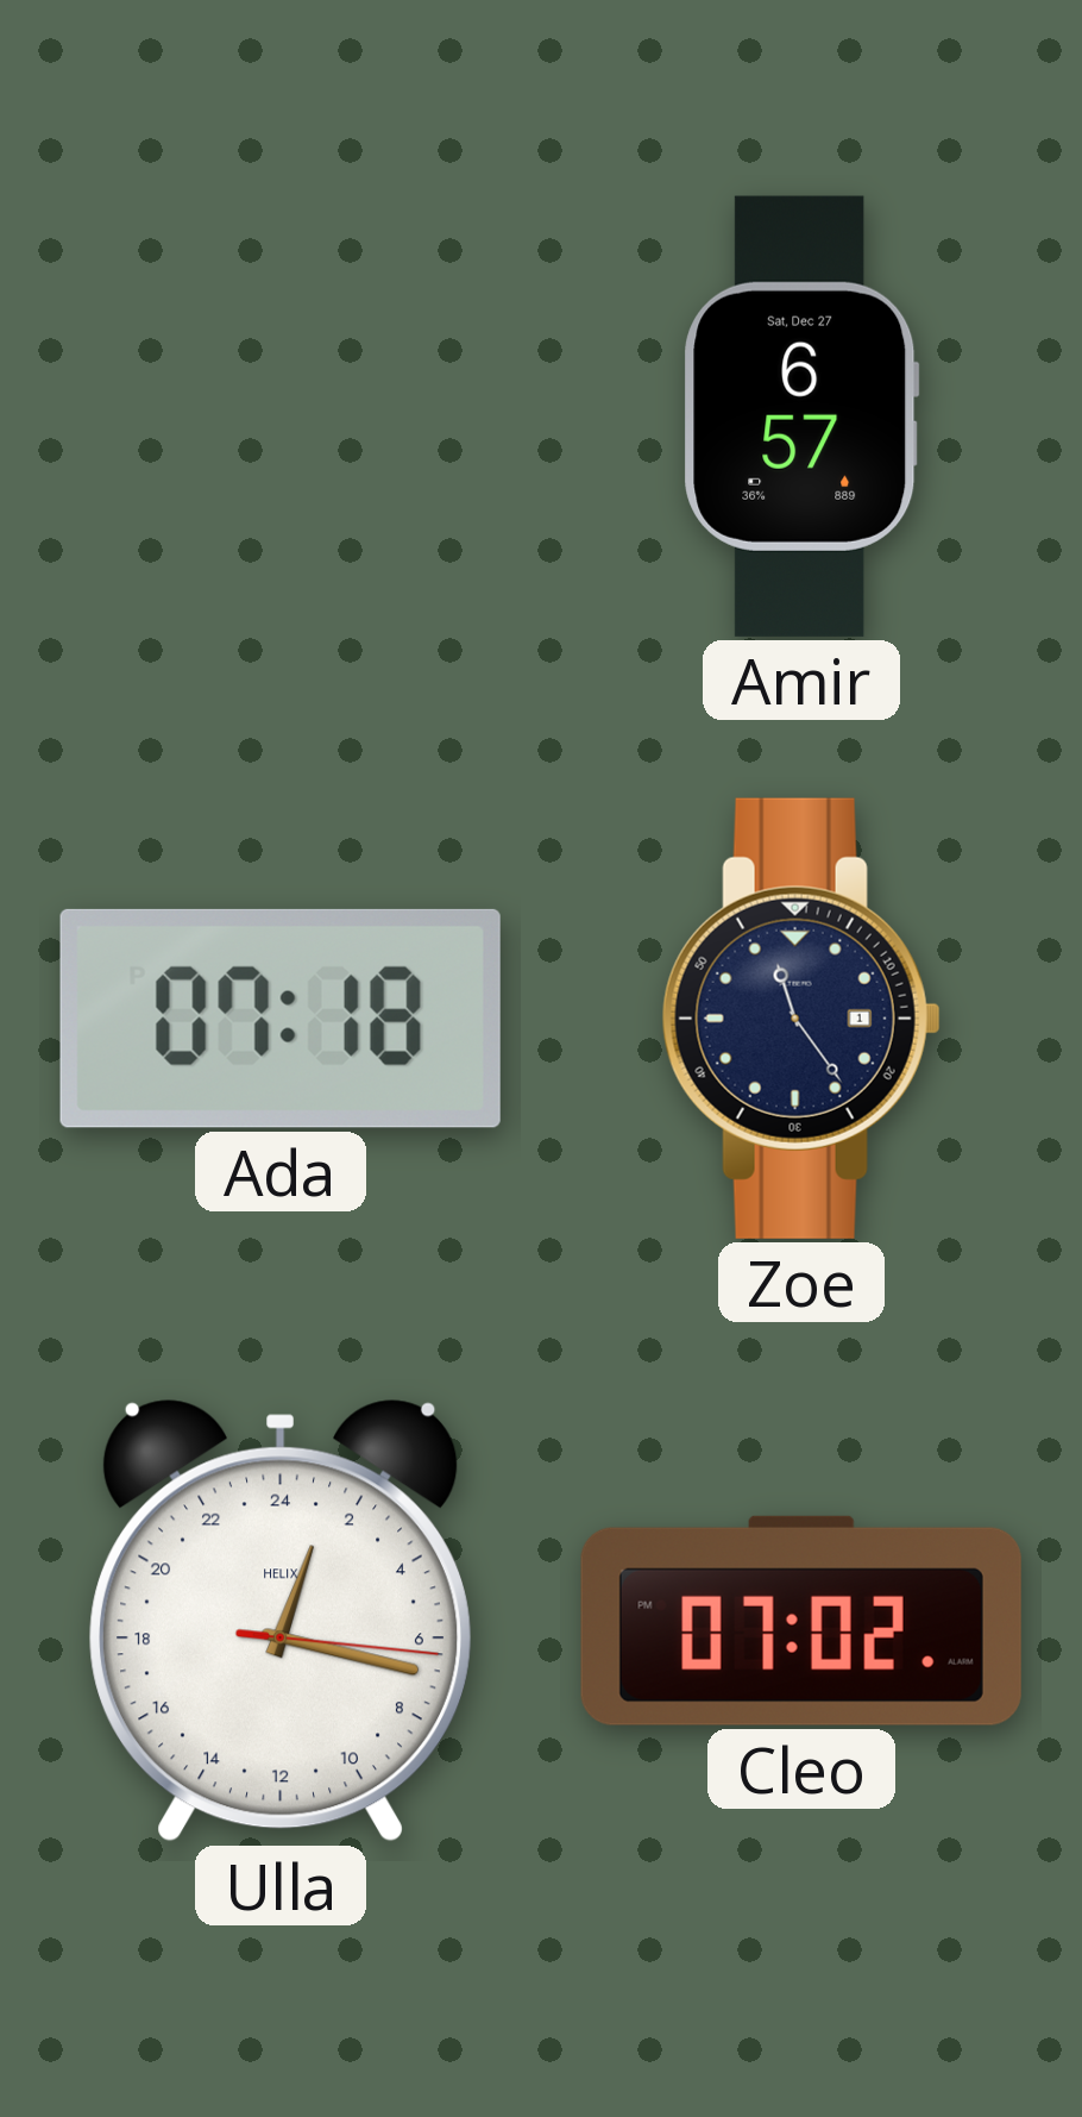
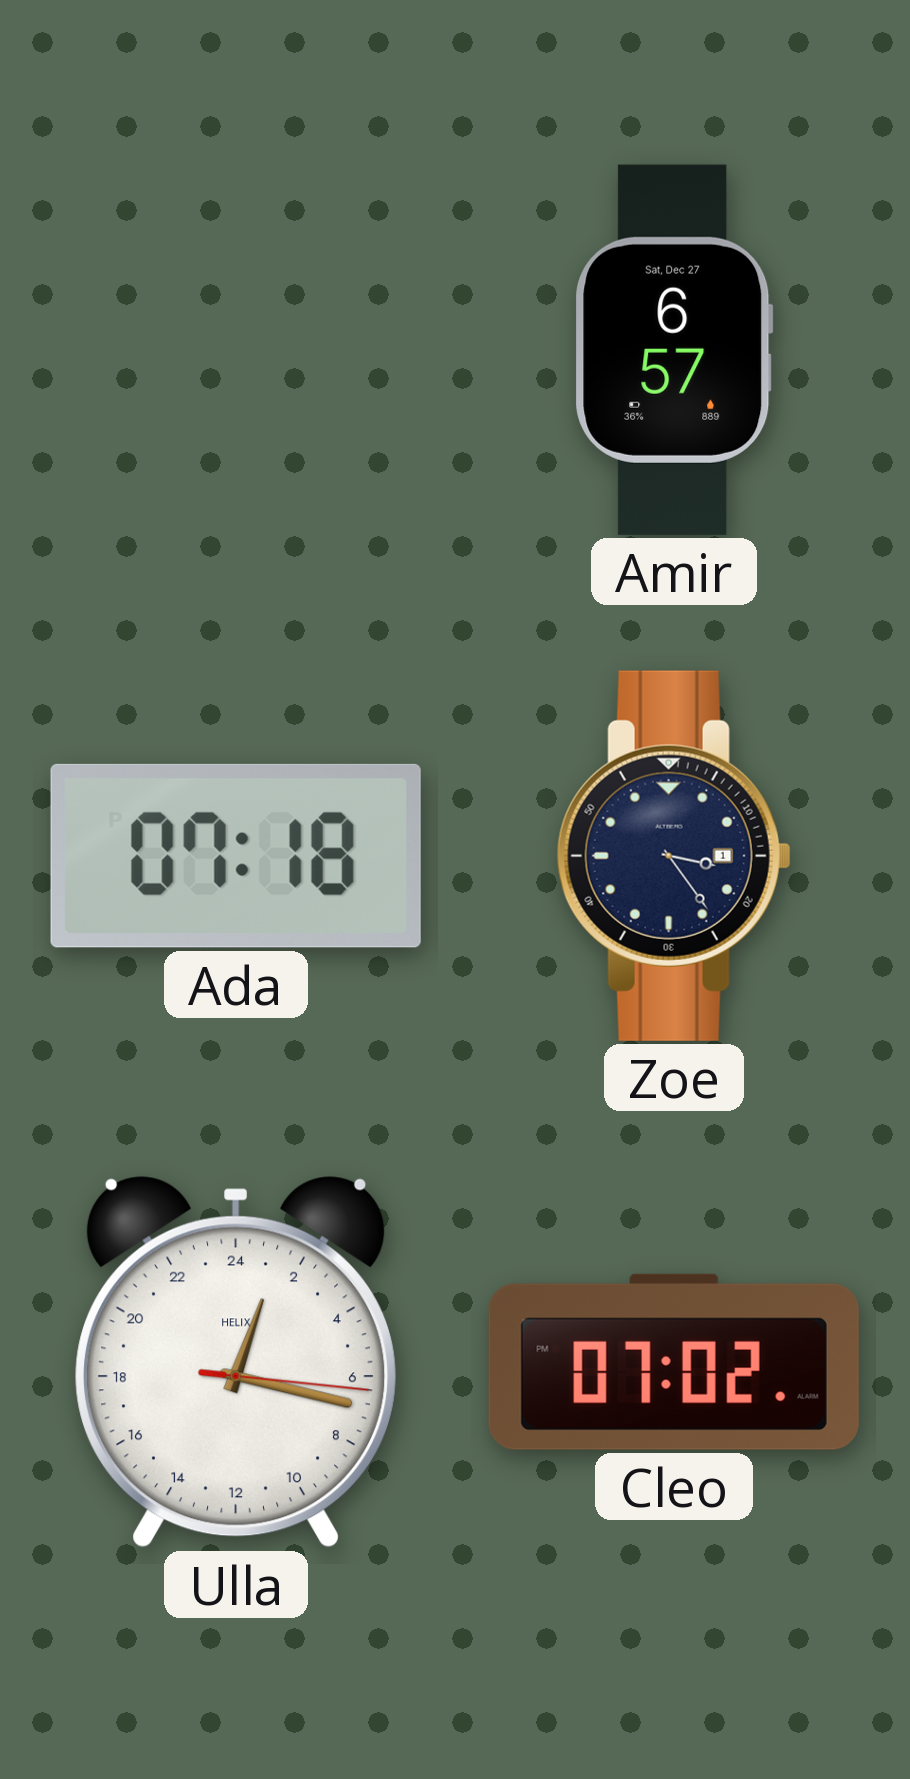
Zoe: 11:24 -> 3:24 (674, 856)
